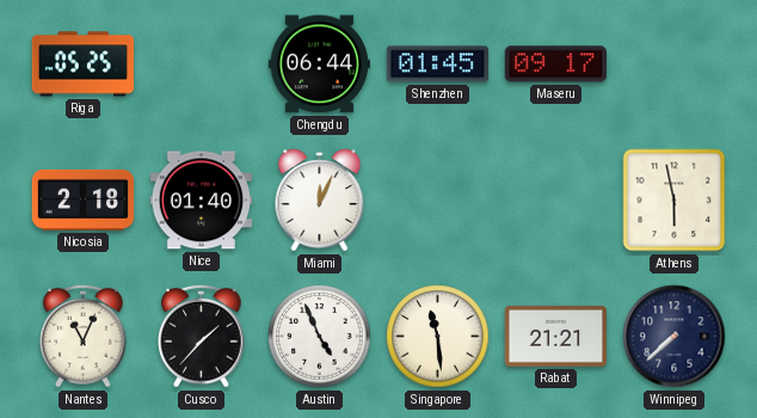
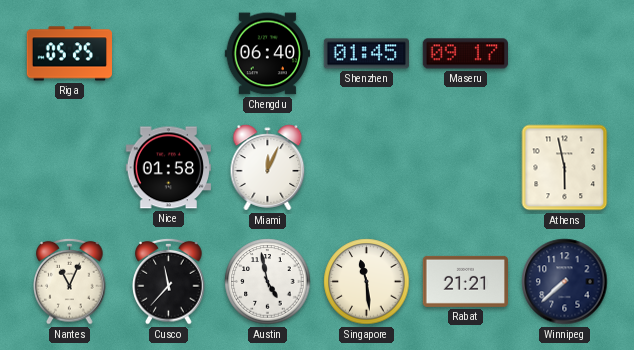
Chengdu: 06:44 -> 06:40 (267, 54)
Nicosia: 2:18 -> none (84, 199)
Nice: 01:40 -> 01:58 (168, 168)
Cusco: 1:37 -> 11:37 (169, 281)
Austin: 4:56 -> 4:58 (268, 282)
